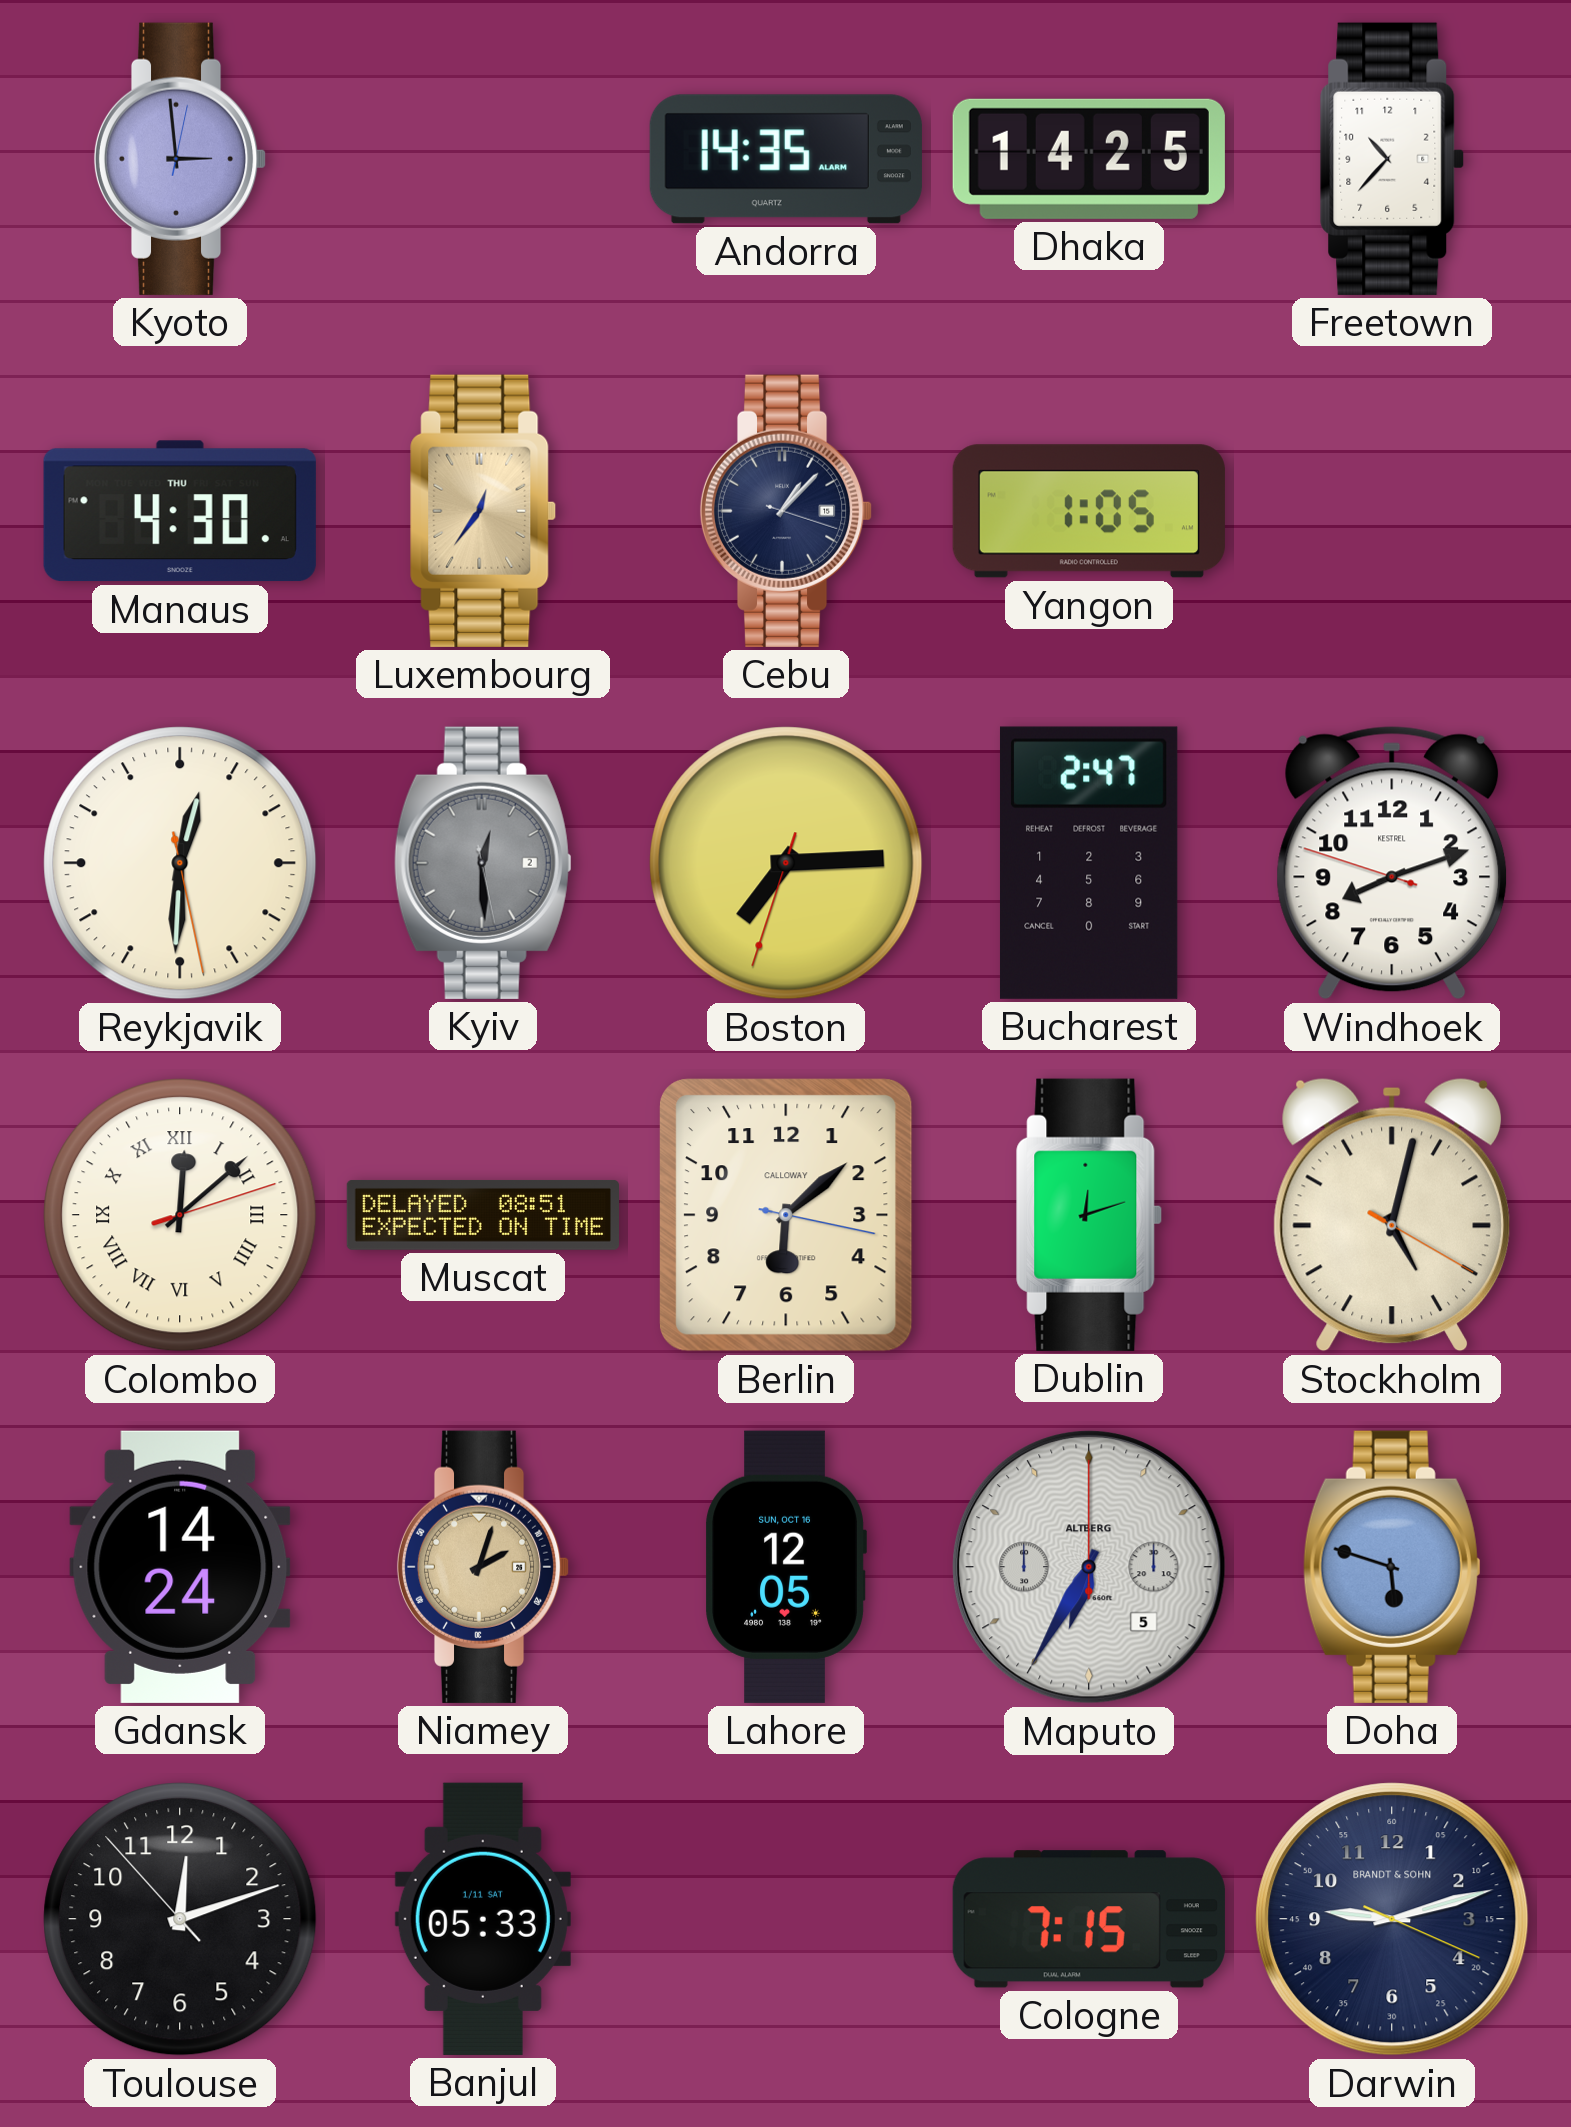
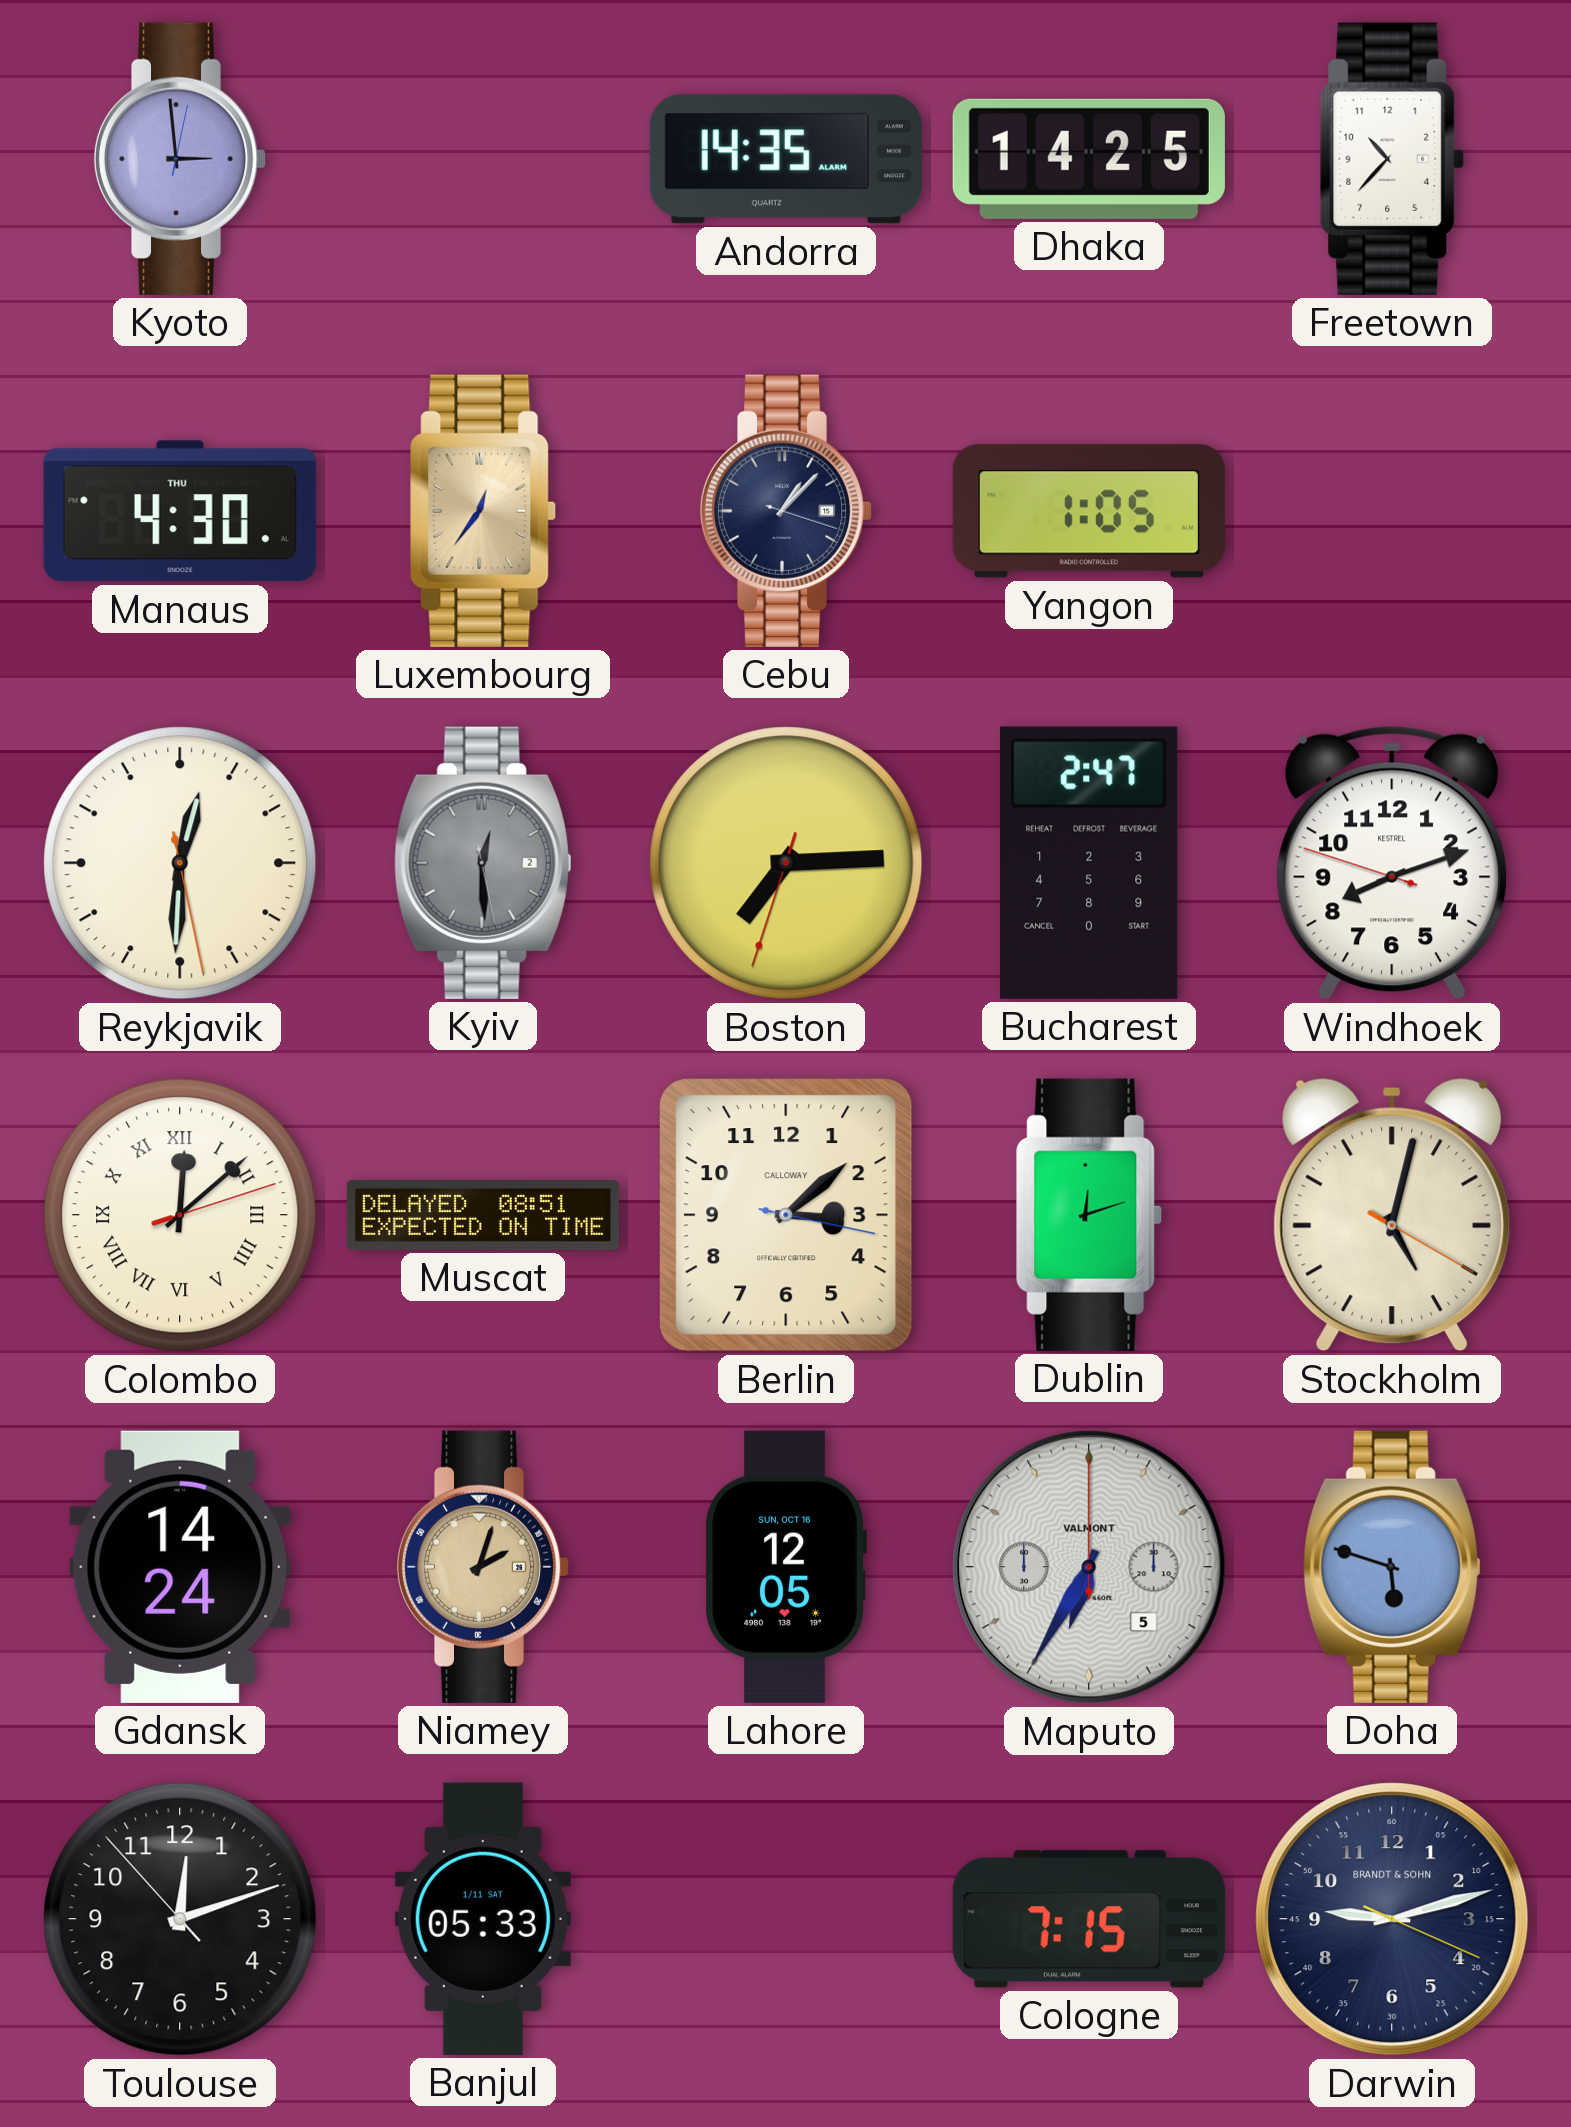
Berlin: 6:08 -> 3:08 (787, 1215)
Maputo brand: ALTBERG -> VALMONT (1089, 1567)
